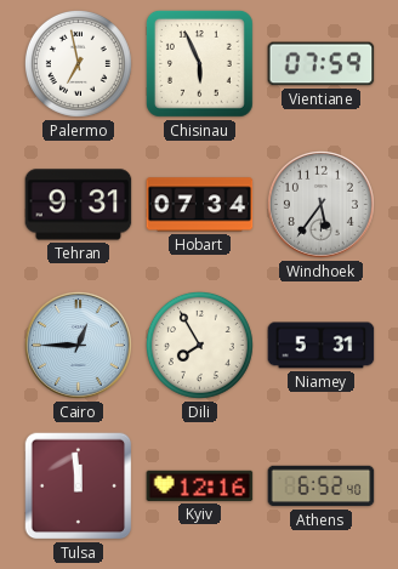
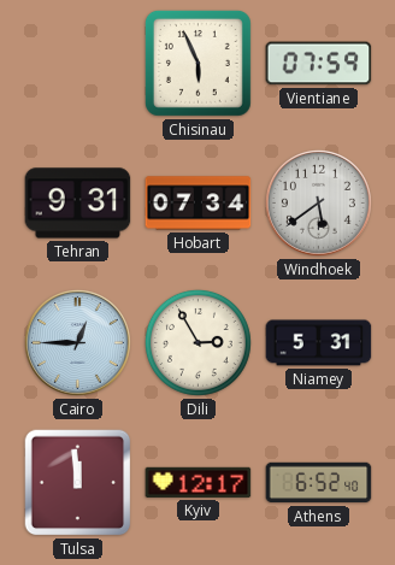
Palermo: 6:58 -> none (78, 63)
Windhoek: 5:36 -> 5:39 (318, 202)
Dili: 7:55 -> 2:55 (197, 342)
Kyiv: 12:16 -> 12:17 (199, 482)
